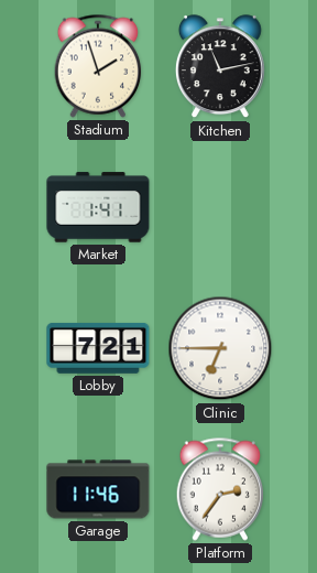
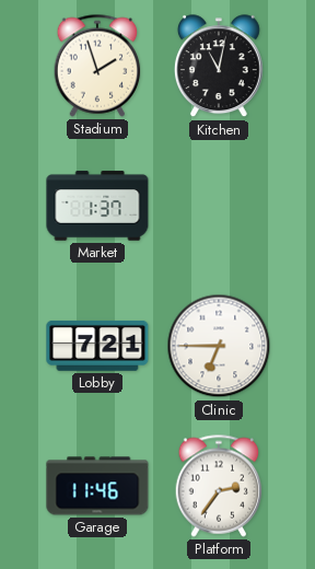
Kitchen: 11:13 -> 11:02 (219, 67)
Market: 1:41 -> 1:37 (97, 206)
